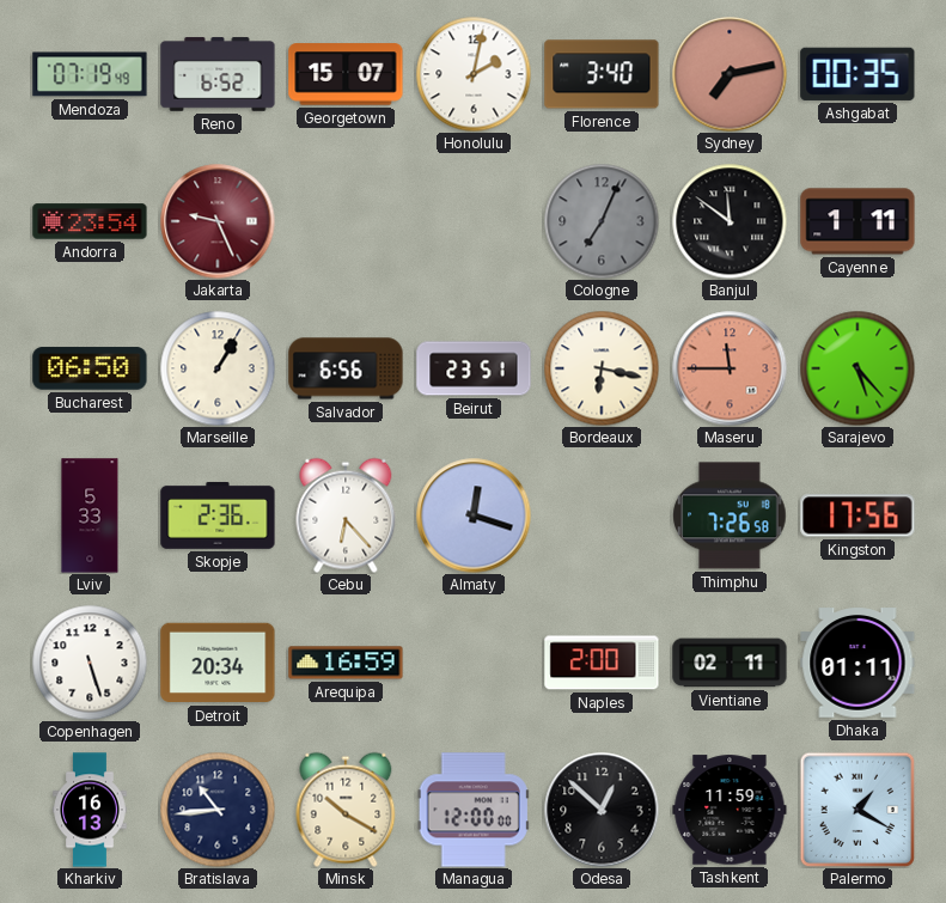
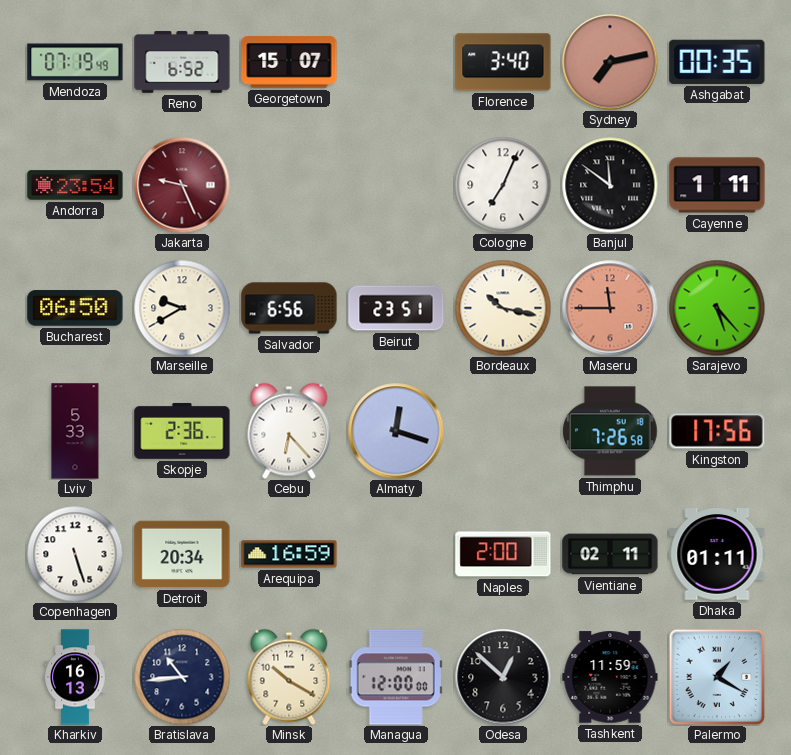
Honolulu: 2:02 -> none (474, 74)
Cologne dial: grey -> white (503, 185)
Marseille: 1:05 -> 9:40 (182, 308)
Bordeaux: 6:17 -> 10:17 (503, 308)
